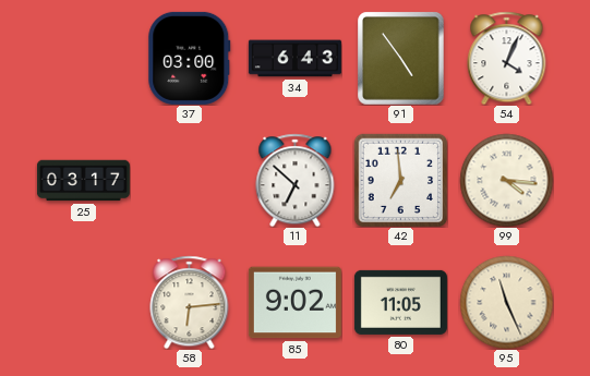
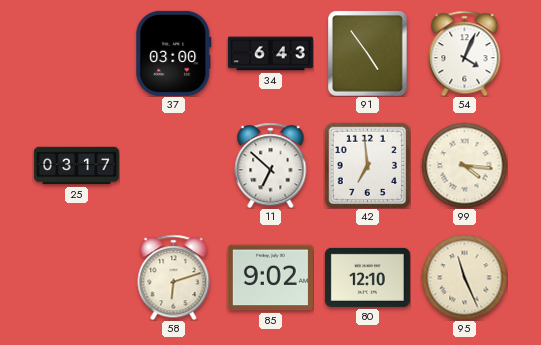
58: 6:14 -> 6:12 (174, 277)
80: 11:05 -> 12:10 (367, 277)
